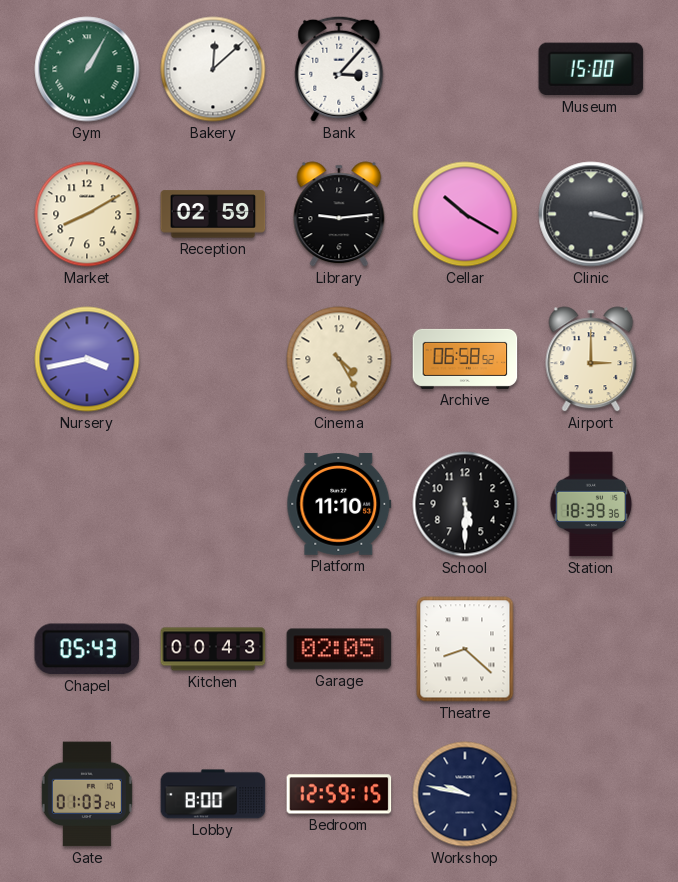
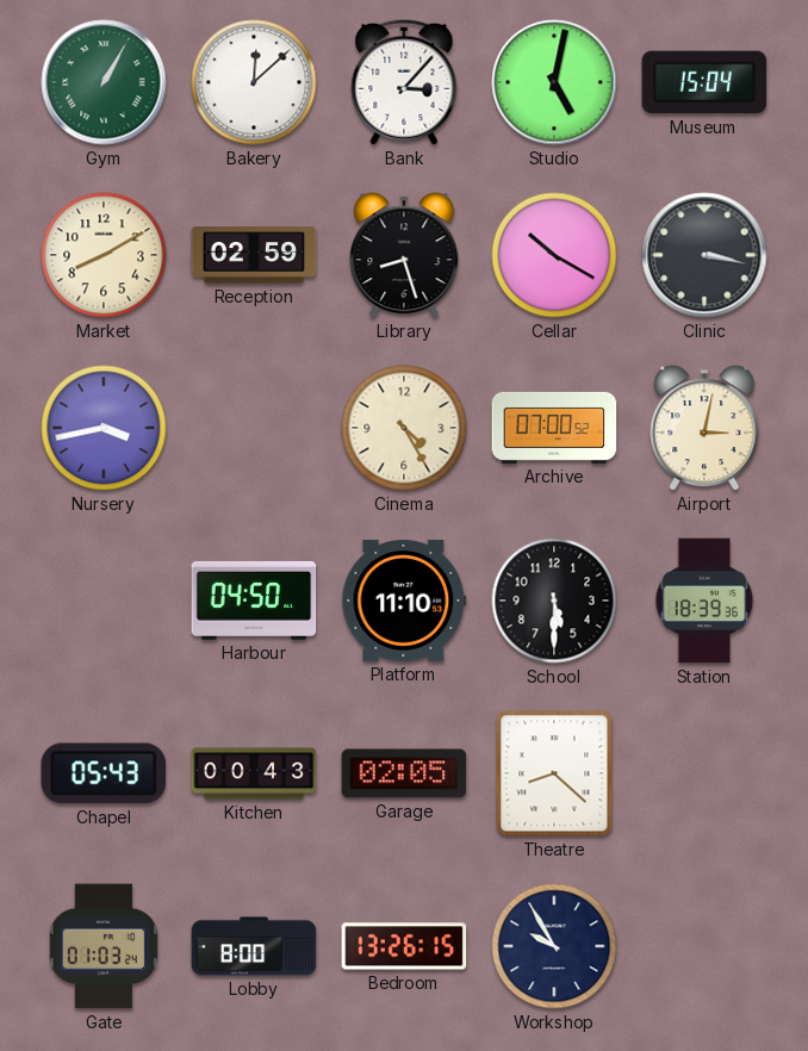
Studio: none -> 5:02 (554, 82)
Museum: 15:00 -> 15:04 (704, 82)
Library: 9:14 -> 8:27 (404, 255)
Archive: 06:58 -> 07:00 (554, 428)
Airport: 3:00 -> 3:02 (704, 428)
Harbour: none -> 04:50 (254, 601)
Bedroom: 12:59 -> 13:26 (404, 946)
Workshop: 9:47 -> 9:55 (554, 946)
